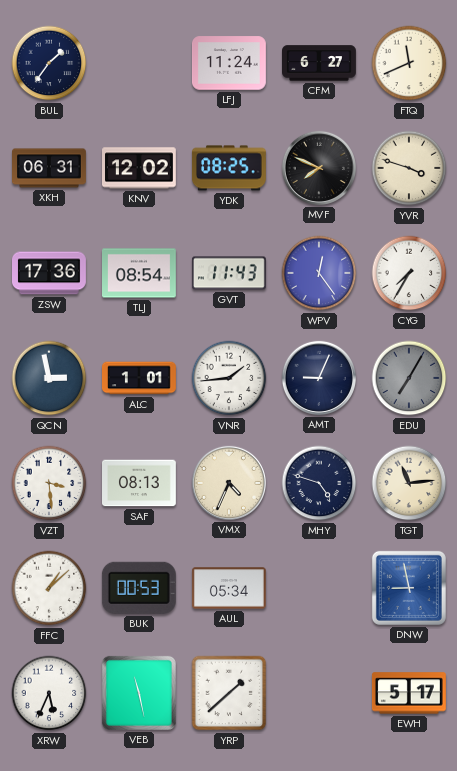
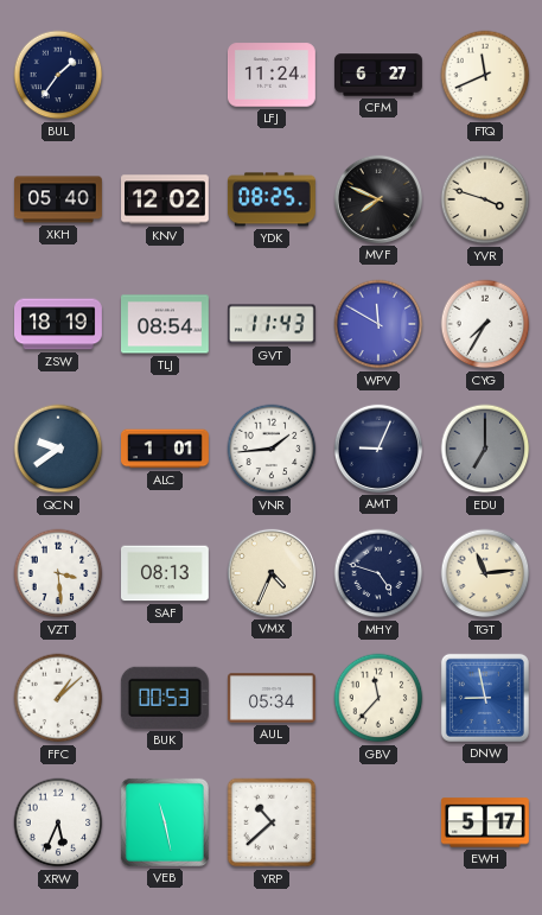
XKH: 06:31 -> 05:40 (59, 199)
ZSW: 17:36 -> 18:19 (59, 324)
WPV: 12:24 -> 11:50 (378, 324)
QCN: 2:58 -> 9:39 (58, 449)
EDU: 7:05 -> 7:00 (485, 449)
GBV: none -> 11:37 (378, 698)
YRP: 1:38 -> 10:38 (272, 822)
